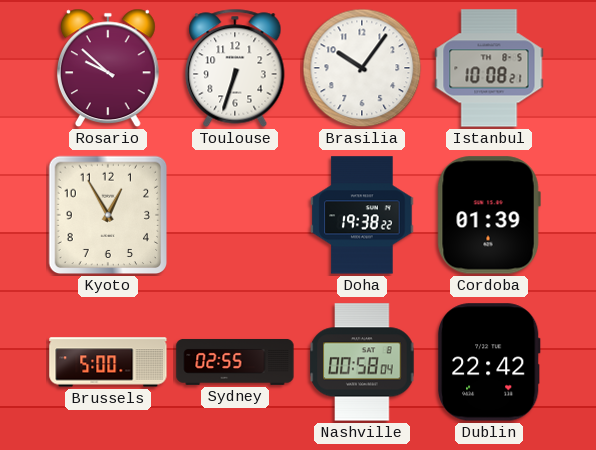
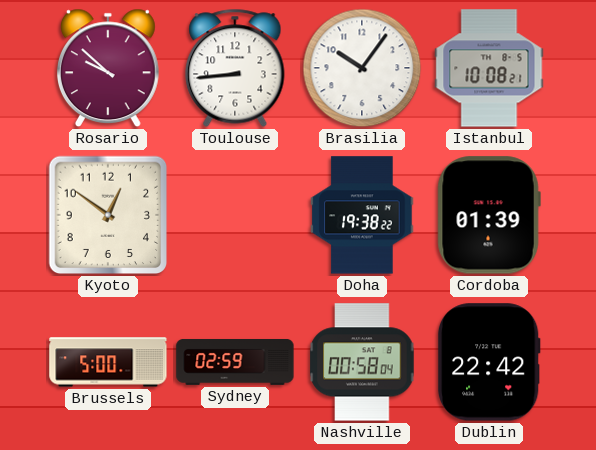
Toulouse: 6:33 -> 8:44 (235, 68)
Kyoto: 12:55 -> 12:51 (108, 215)
Sydney: 02:55 -> 02:59 (235, 362)
